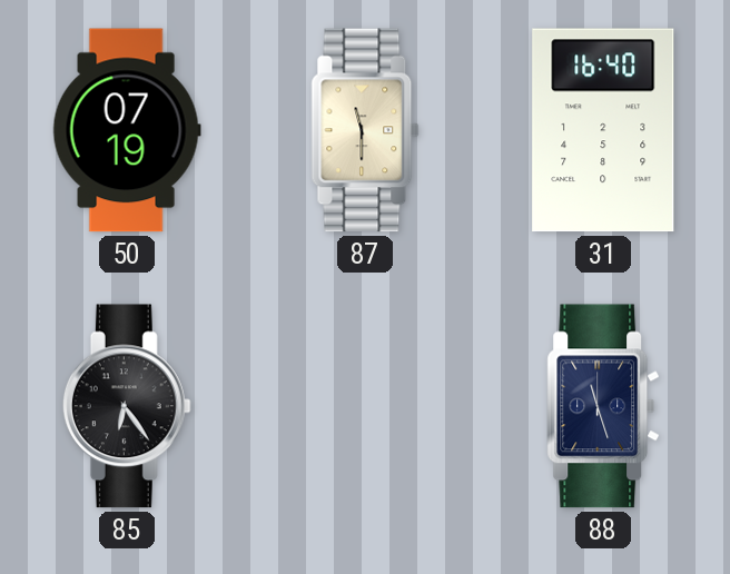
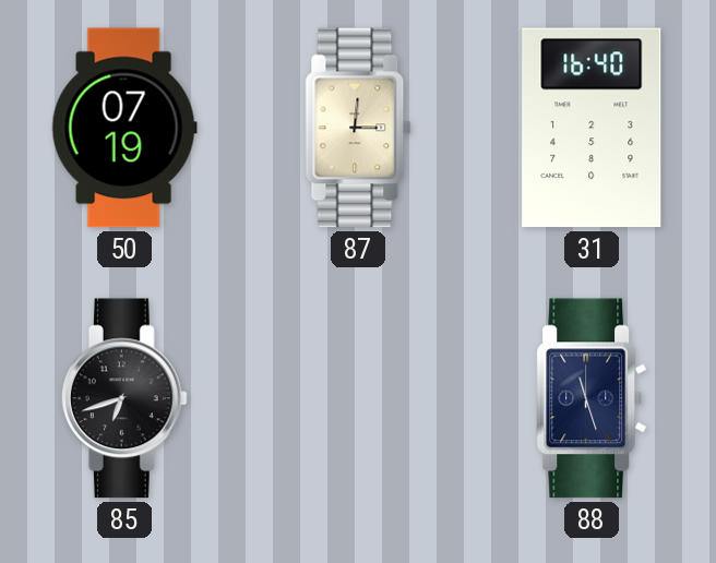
87: 11:30 -> 3:01 (358, 128)
85: 6:24 -> 6:42 (124, 398)
